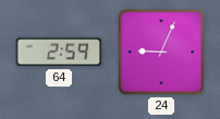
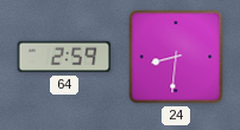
24: 9:04 -> 8:31 (176, 57)
